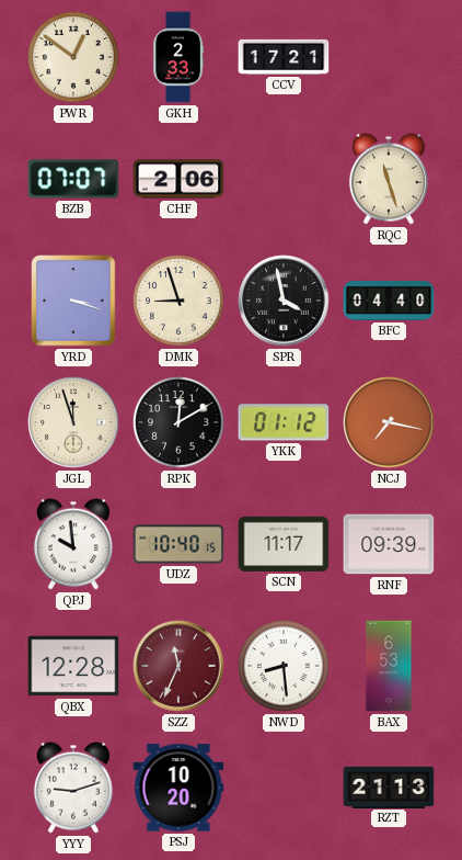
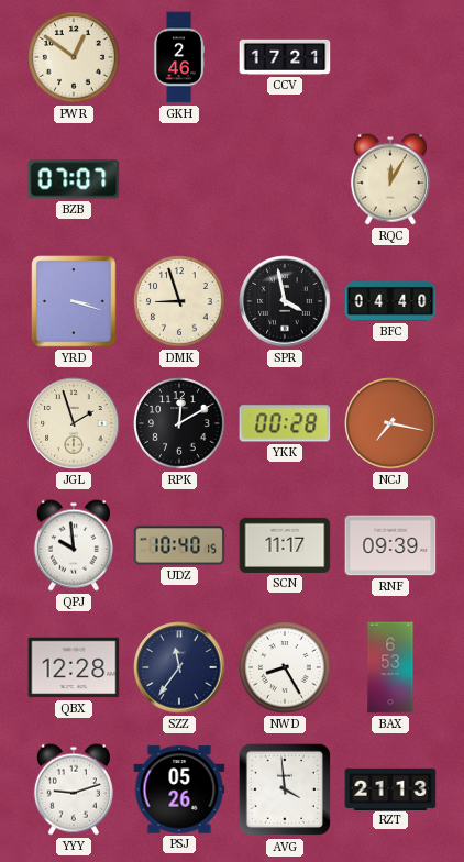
GKH: 2:33 -> 2:46 (178, 57)
CHF: 2:06 -> none (178, 179)
RQC: 11:27 -> 12:05 (390, 179)
JGL: 11:57 -> 1:57 (74, 423)
YKK: 01:12 -> 00:28 (285, 423)
SZZ: 11:34 -> 11:36 (179, 667)
SZZ dial: burgundy -> navy (179, 667)
NWD: 8:29 -> 8:25 (285, 667)
PSJ: 10:20 -> 05:26 (179, 789)
AVG: none -> 3:59 (285, 789)
